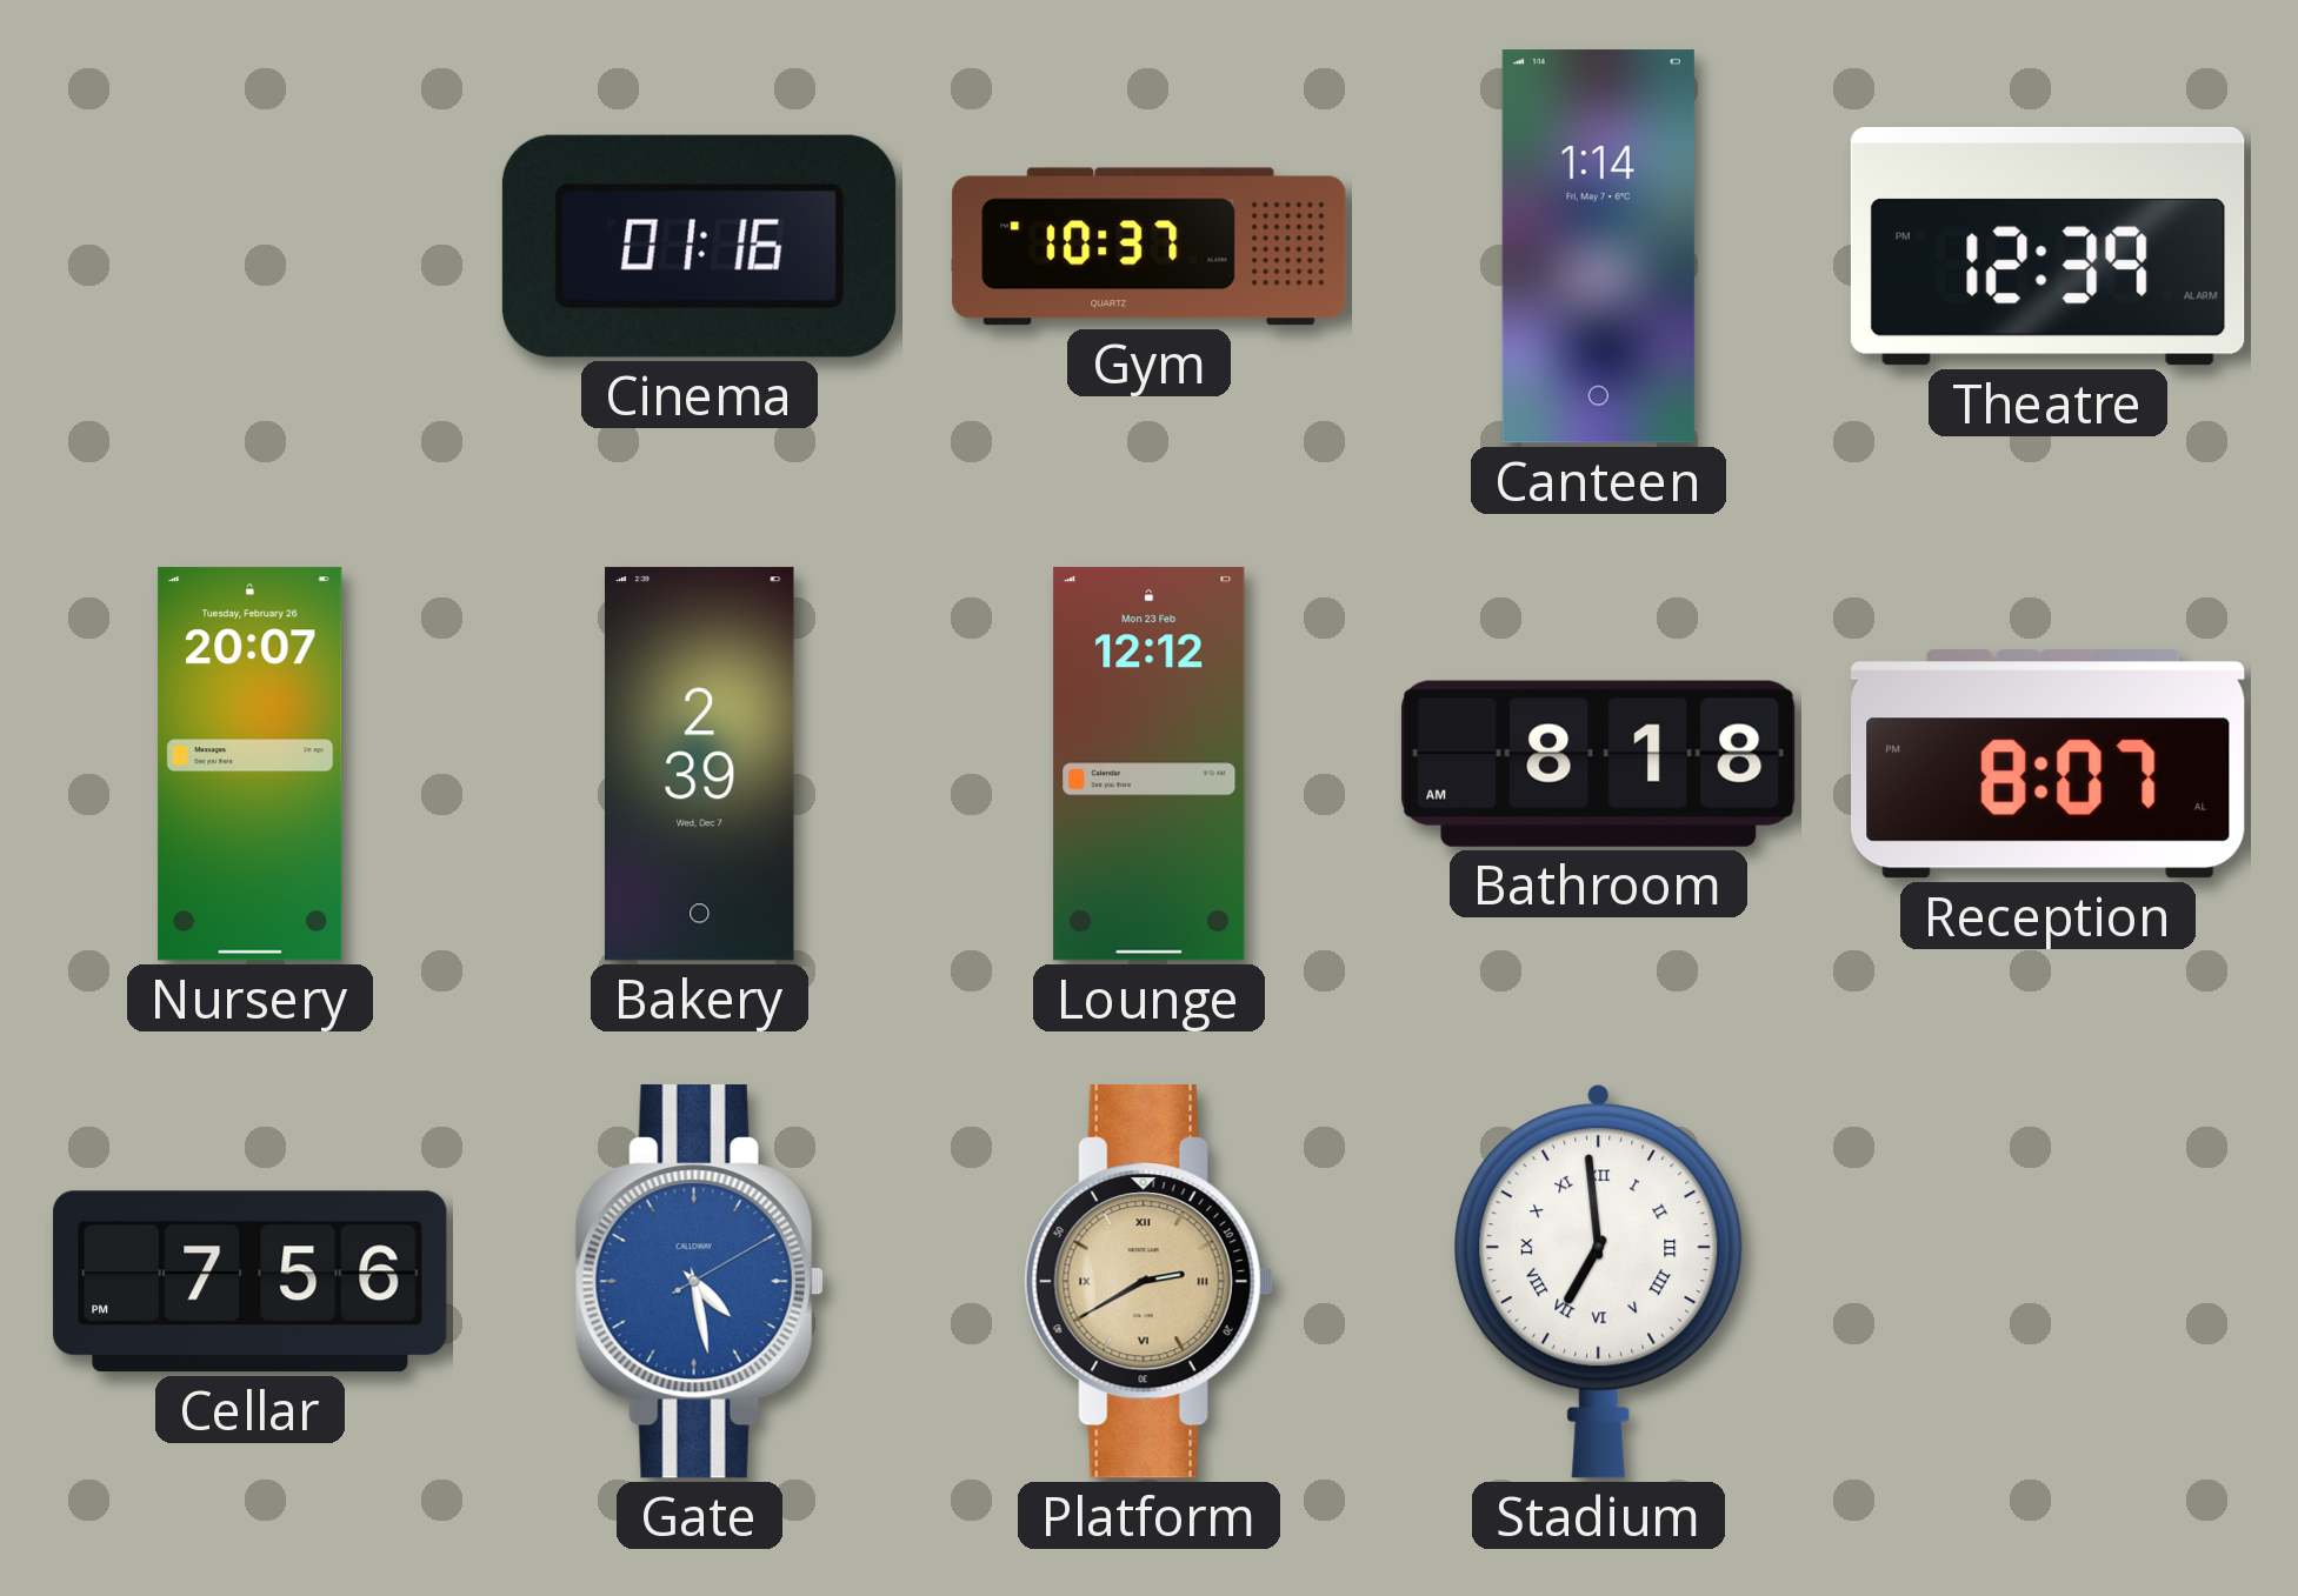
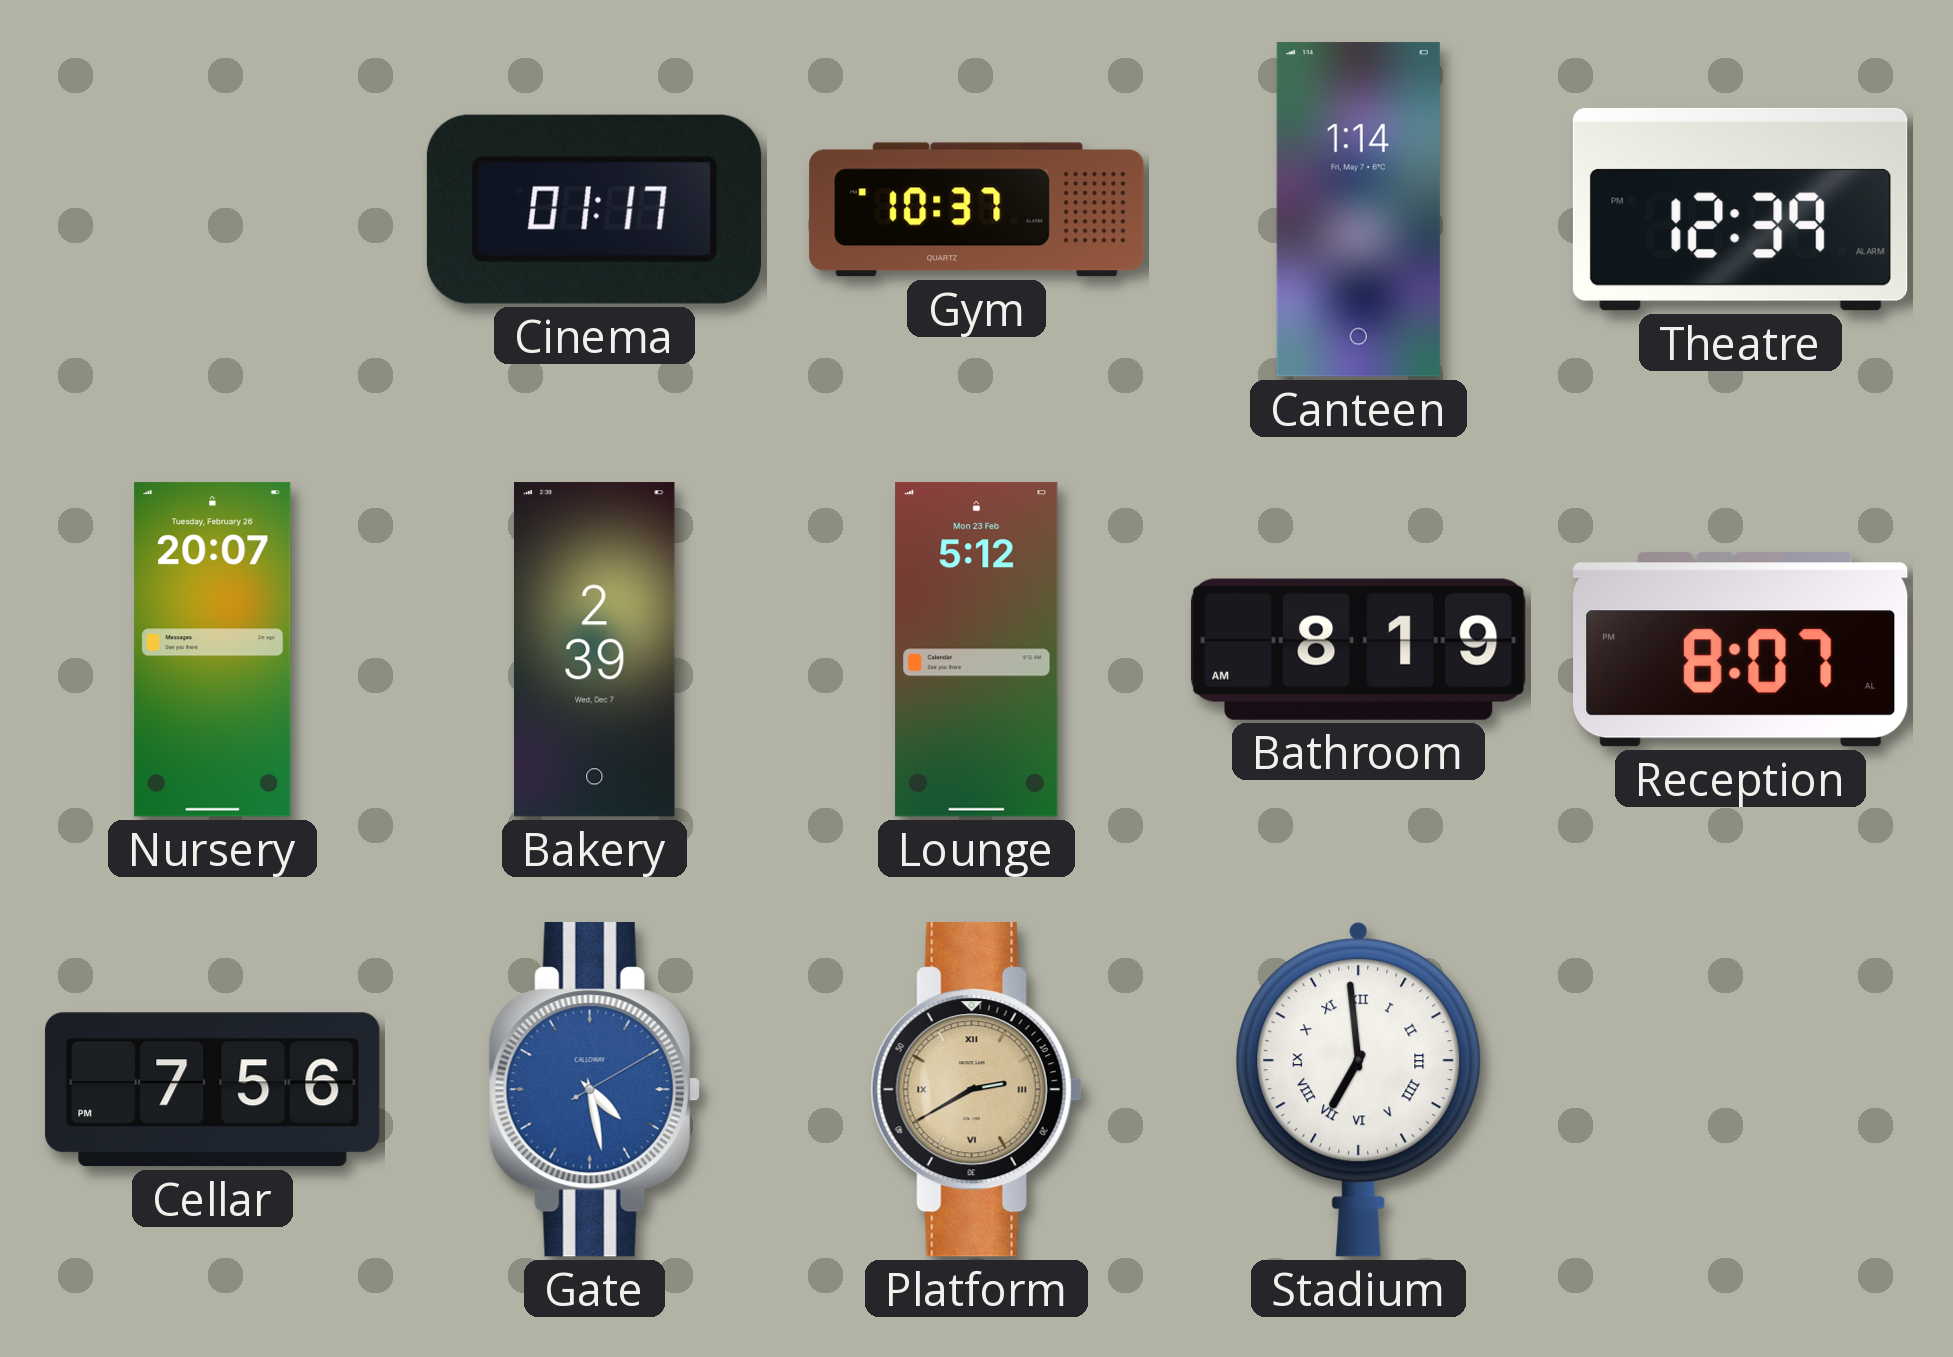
Cinema: 01:16 -> 01:17 (594, 209)
Lounge: 12:12 -> 5:12 (977, 650)
Bathroom: 8:18 -> 8:19 (1358, 649)
